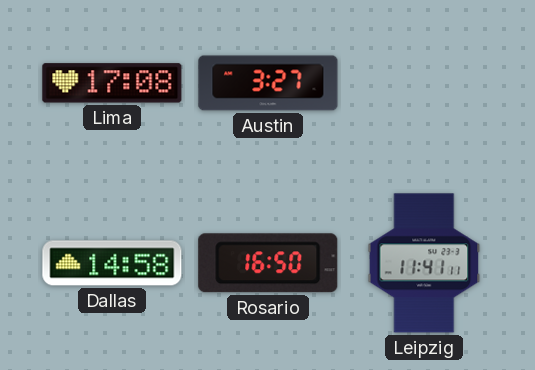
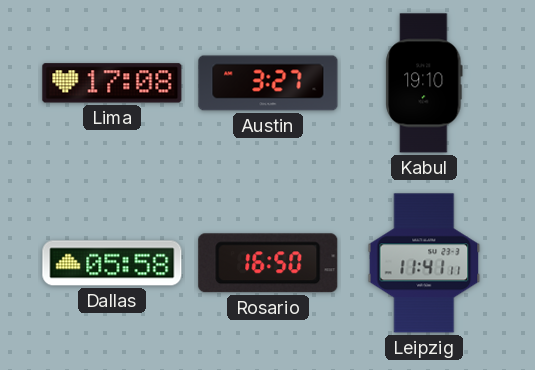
Kabul: none -> 19:10 (424, 83)
Dallas: 14:58 -> 05:58 (112, 263)
